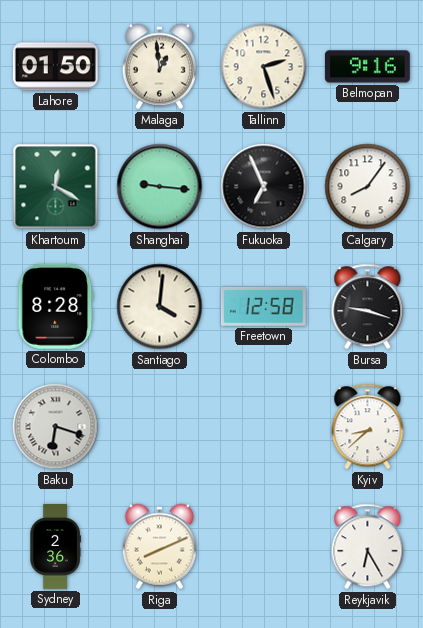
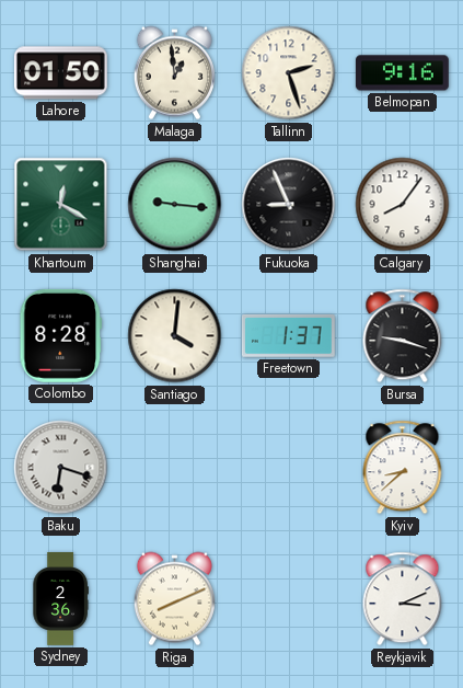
Fukuoka: 6:56 -> 8:56 (289, 205)
Freetown: 12:58 -> 1:37 (288, 335)
Reykjavik: 6:25 -> 3:11 (403, 599)
